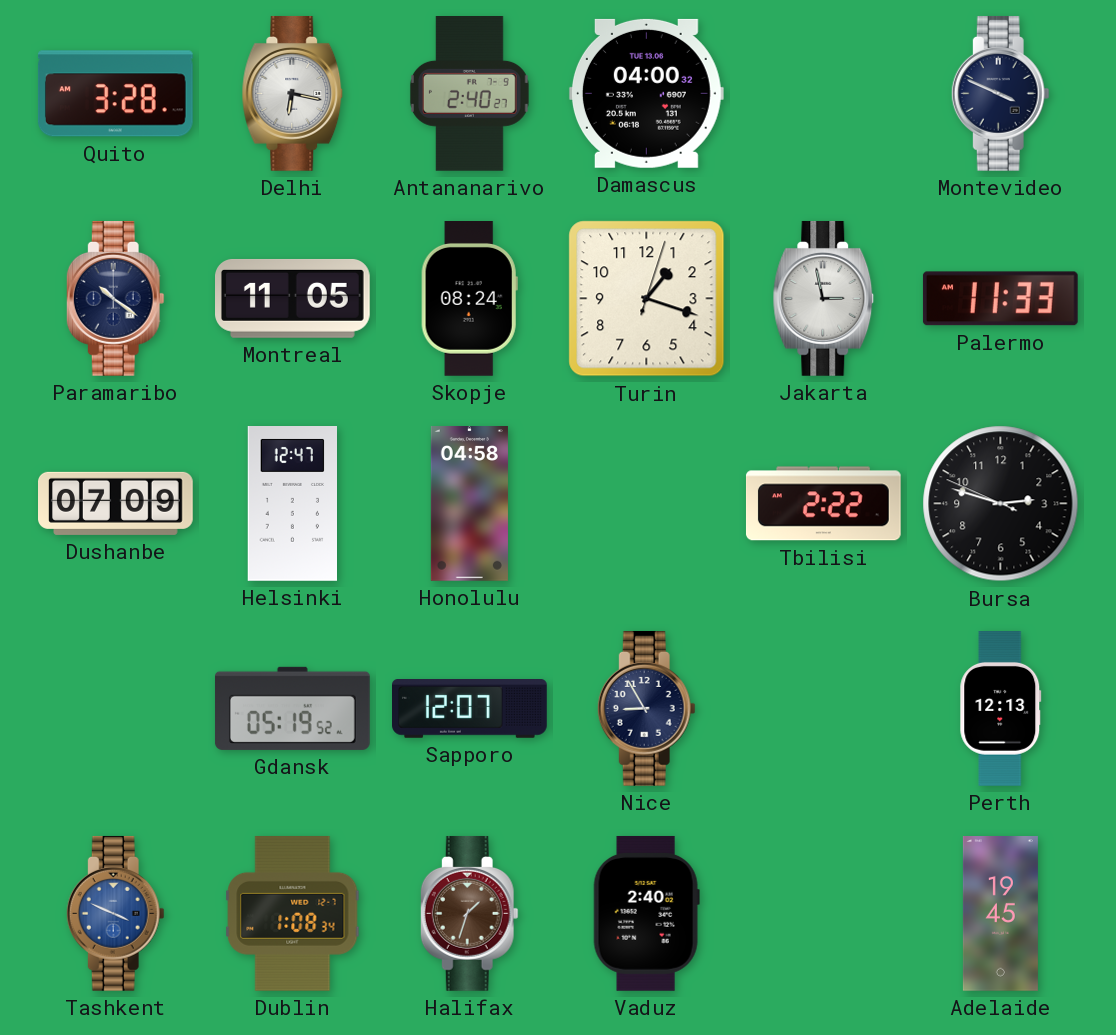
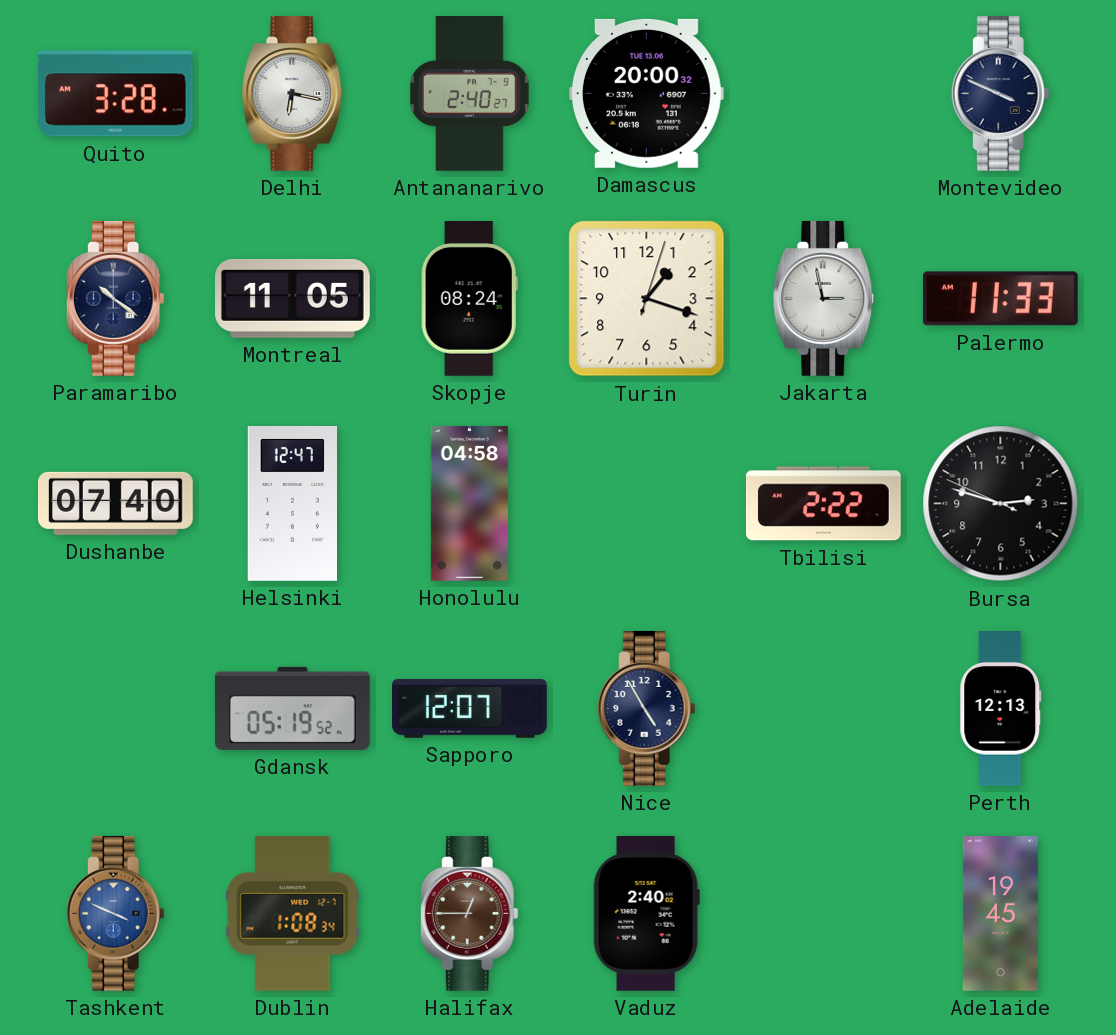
Damascus: 04:00 -> 20:00 (646, 93)
Dushanbe: 07:09 -> 07:40 (116, 503)
Nice: 8:55 -> 4:55 (646, 708)
Halifax: 1:33 -> 12:45 (469, 913)
